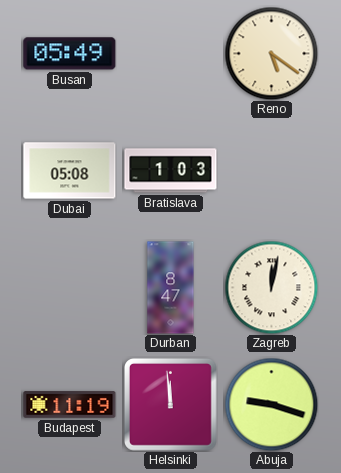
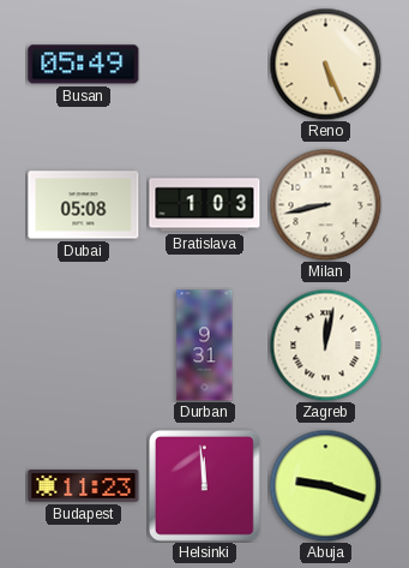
Reno: 5:21 -> 5:26 (325, 64)
Milan: none -> 8:43 (325, 204)
Durban: 8:47 -> 9:31 (205, 346)
Budapest: 11:19 -> 11:23 (84, 486)
